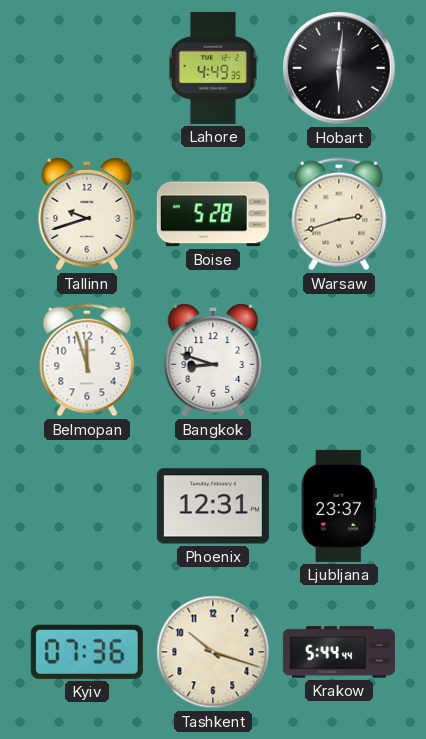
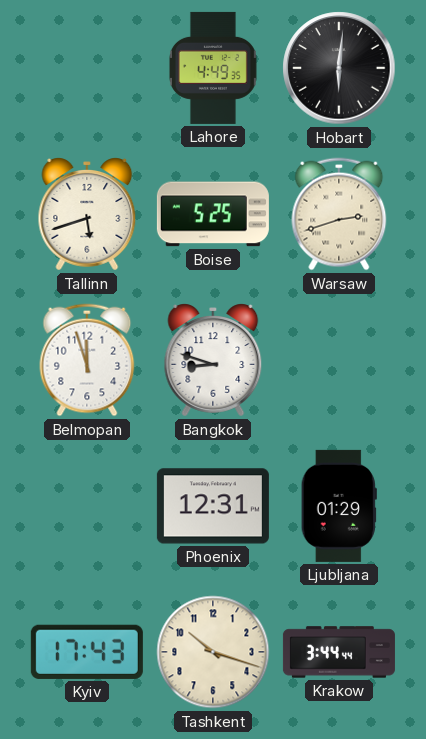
Tallinn: 9:42 -> 5:42 (87, 214)
Boise: 5:28 -> 5:25 (213, 214)
Ljubljana: 23:37 -> 01:29 (339, 506)
Kyiv: 07:36 -> 17:43 (87, 652)
Krakow: 5:44 -> 3:44 (339, 652)
